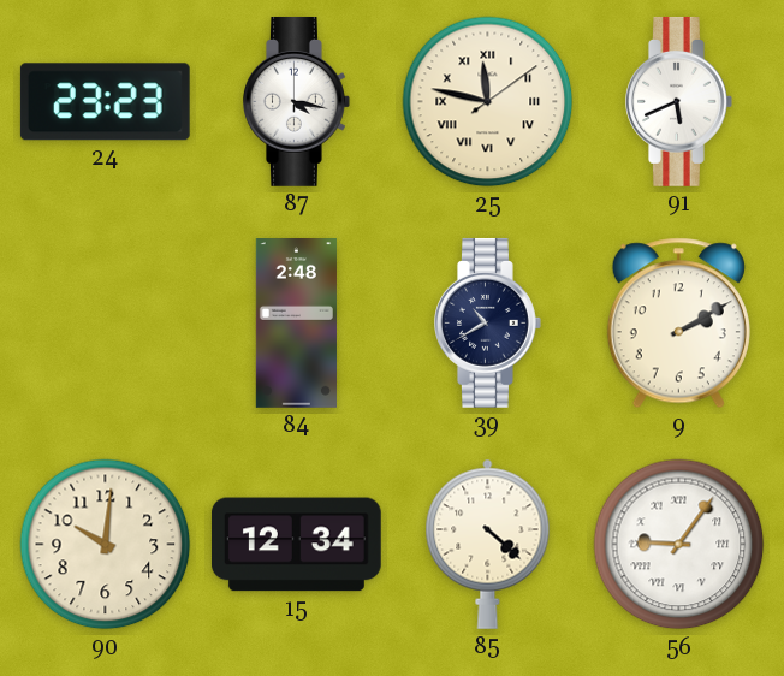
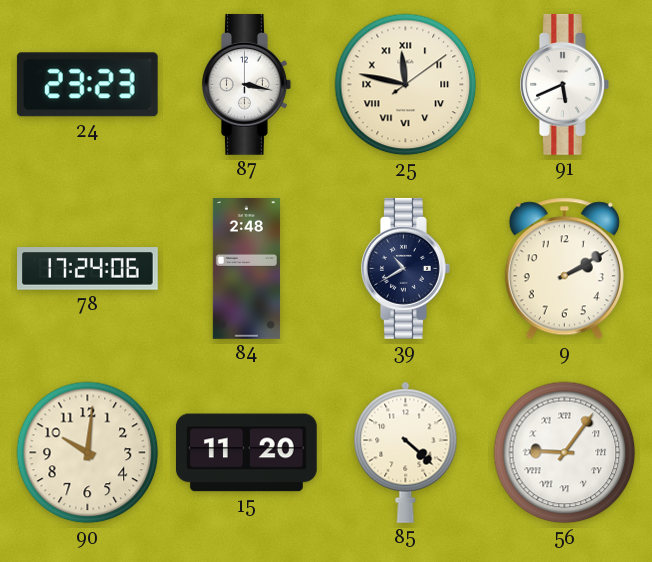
87: 4:17 -> 3:17 (247, 85)
78: none -> 17:24 (88, 269)
15: 12:34 -> 11:20 (246, 453)
